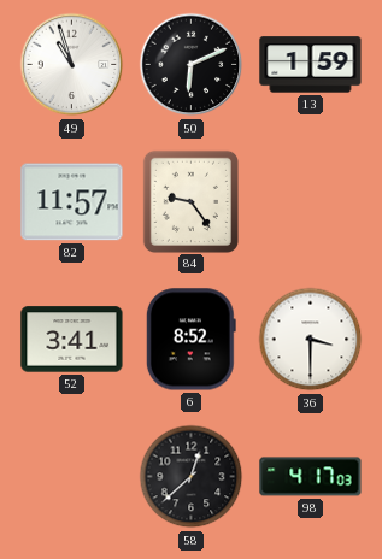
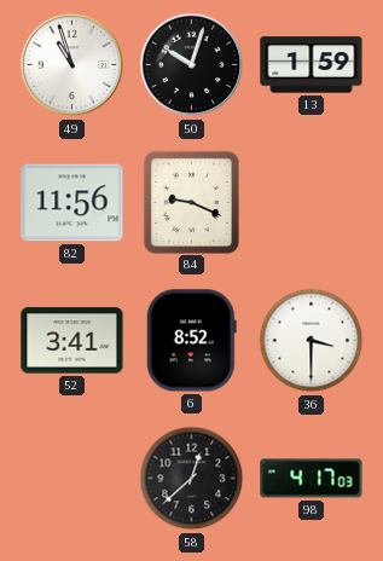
50: 6:11 -> 10:03 (192, 65)
82: 11:57 -> 11:56 (72, 203)
84: 9:24 -> 9:19 (191, 202)
